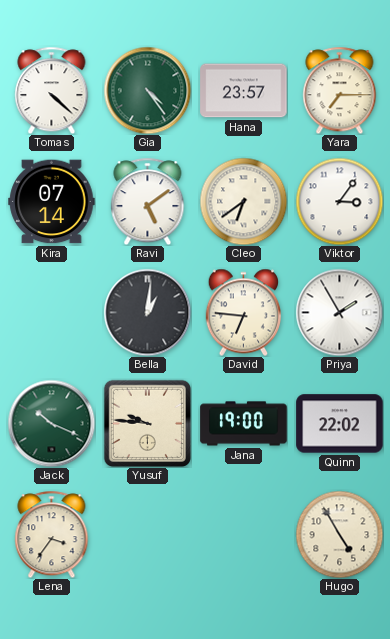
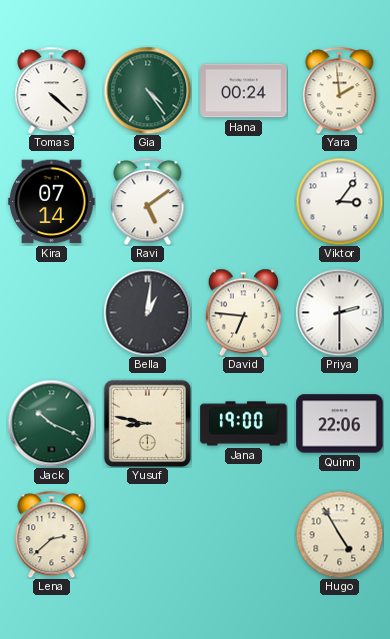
Hana: 23:57 -> 00:24 (244, 91)
Yara: 7:15 -> 1:59 (340, 90)
Cleo: 6:39 -> none (243, 201)
Priya: 1:55 -> 2:30 (339, 312)
Yusuf: 9:46 -> 8:47 (147, 423)
Quinn: 22:02 -> 22:06 (340, 424)
Lena: 3:36 -> 2:38 (52, 534)
